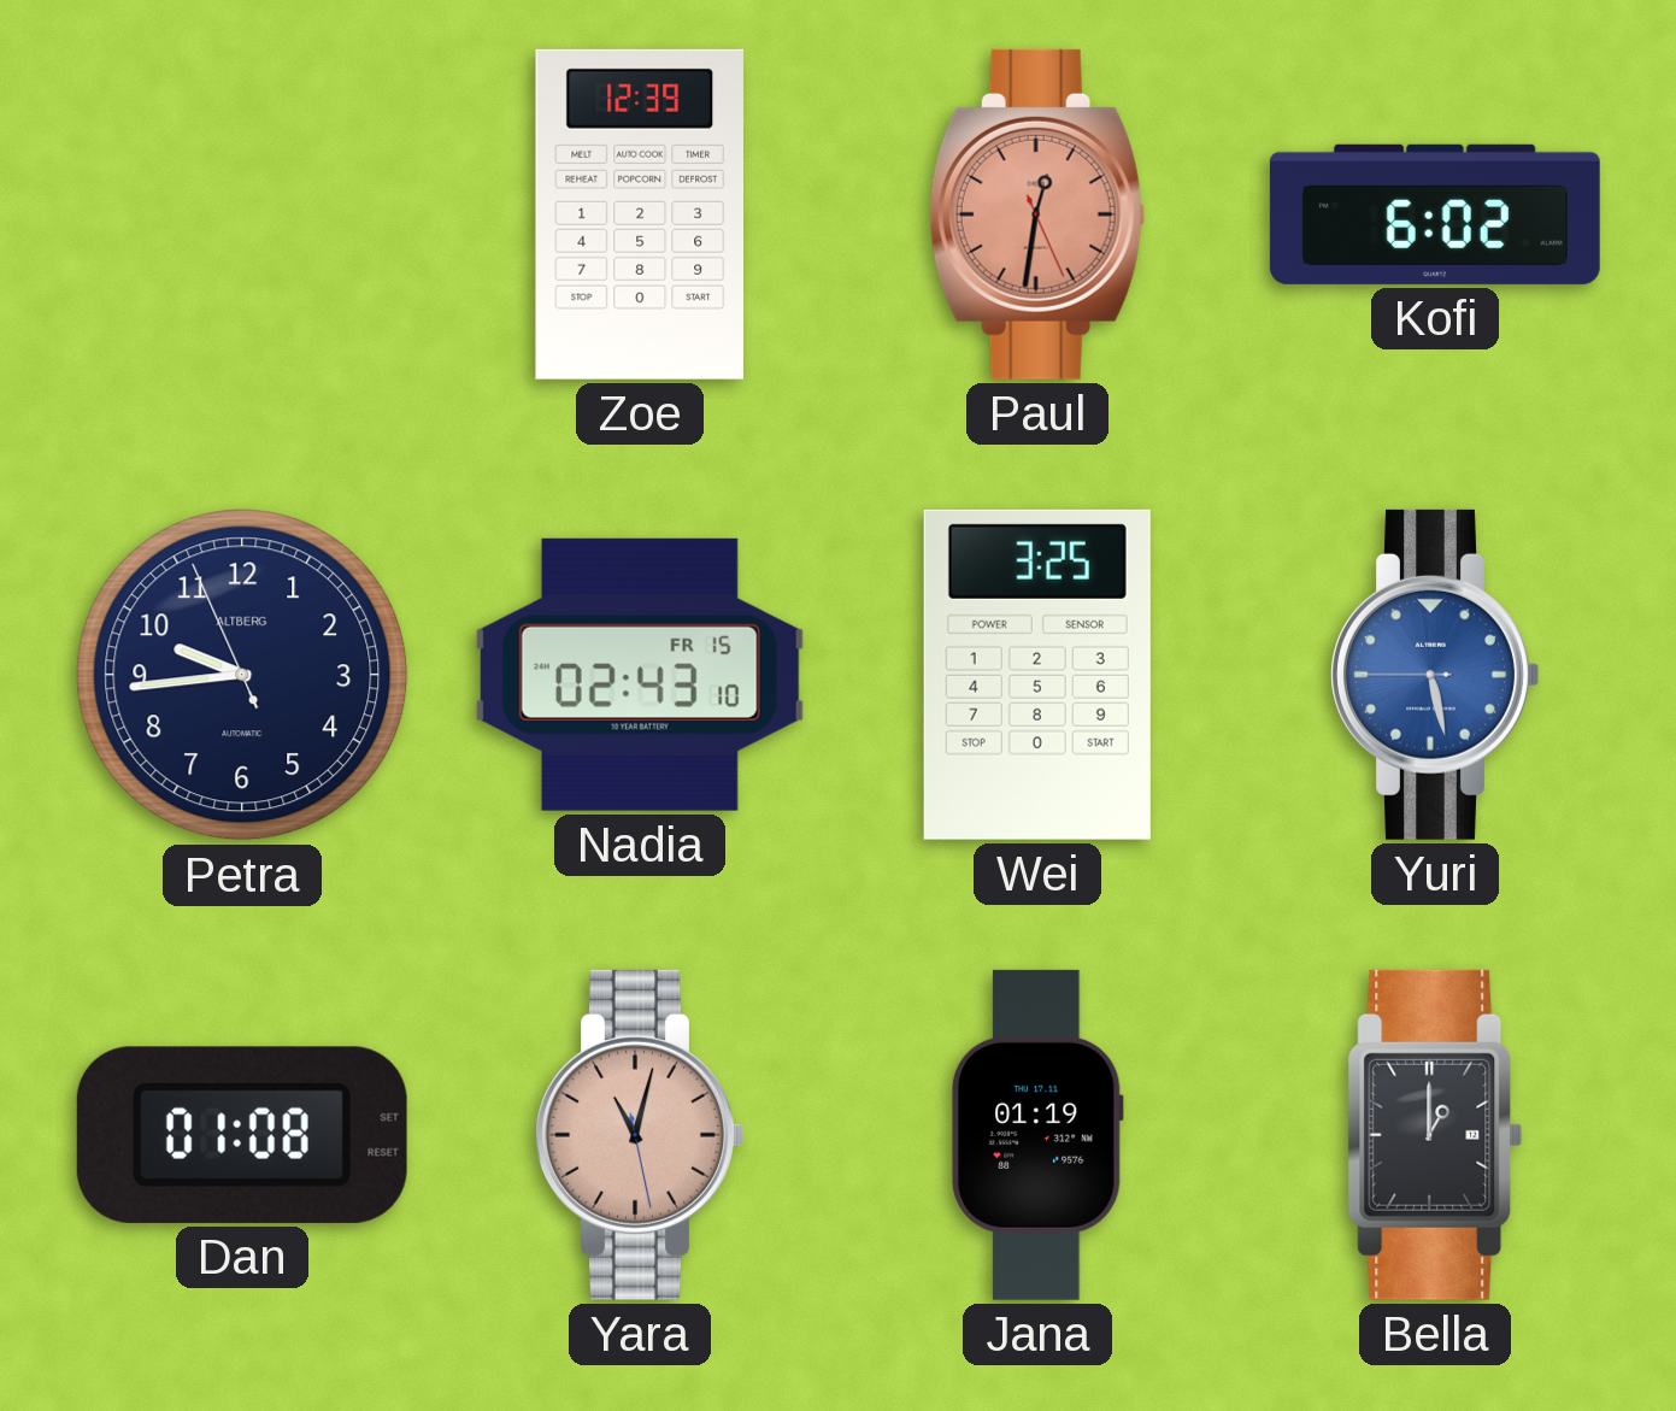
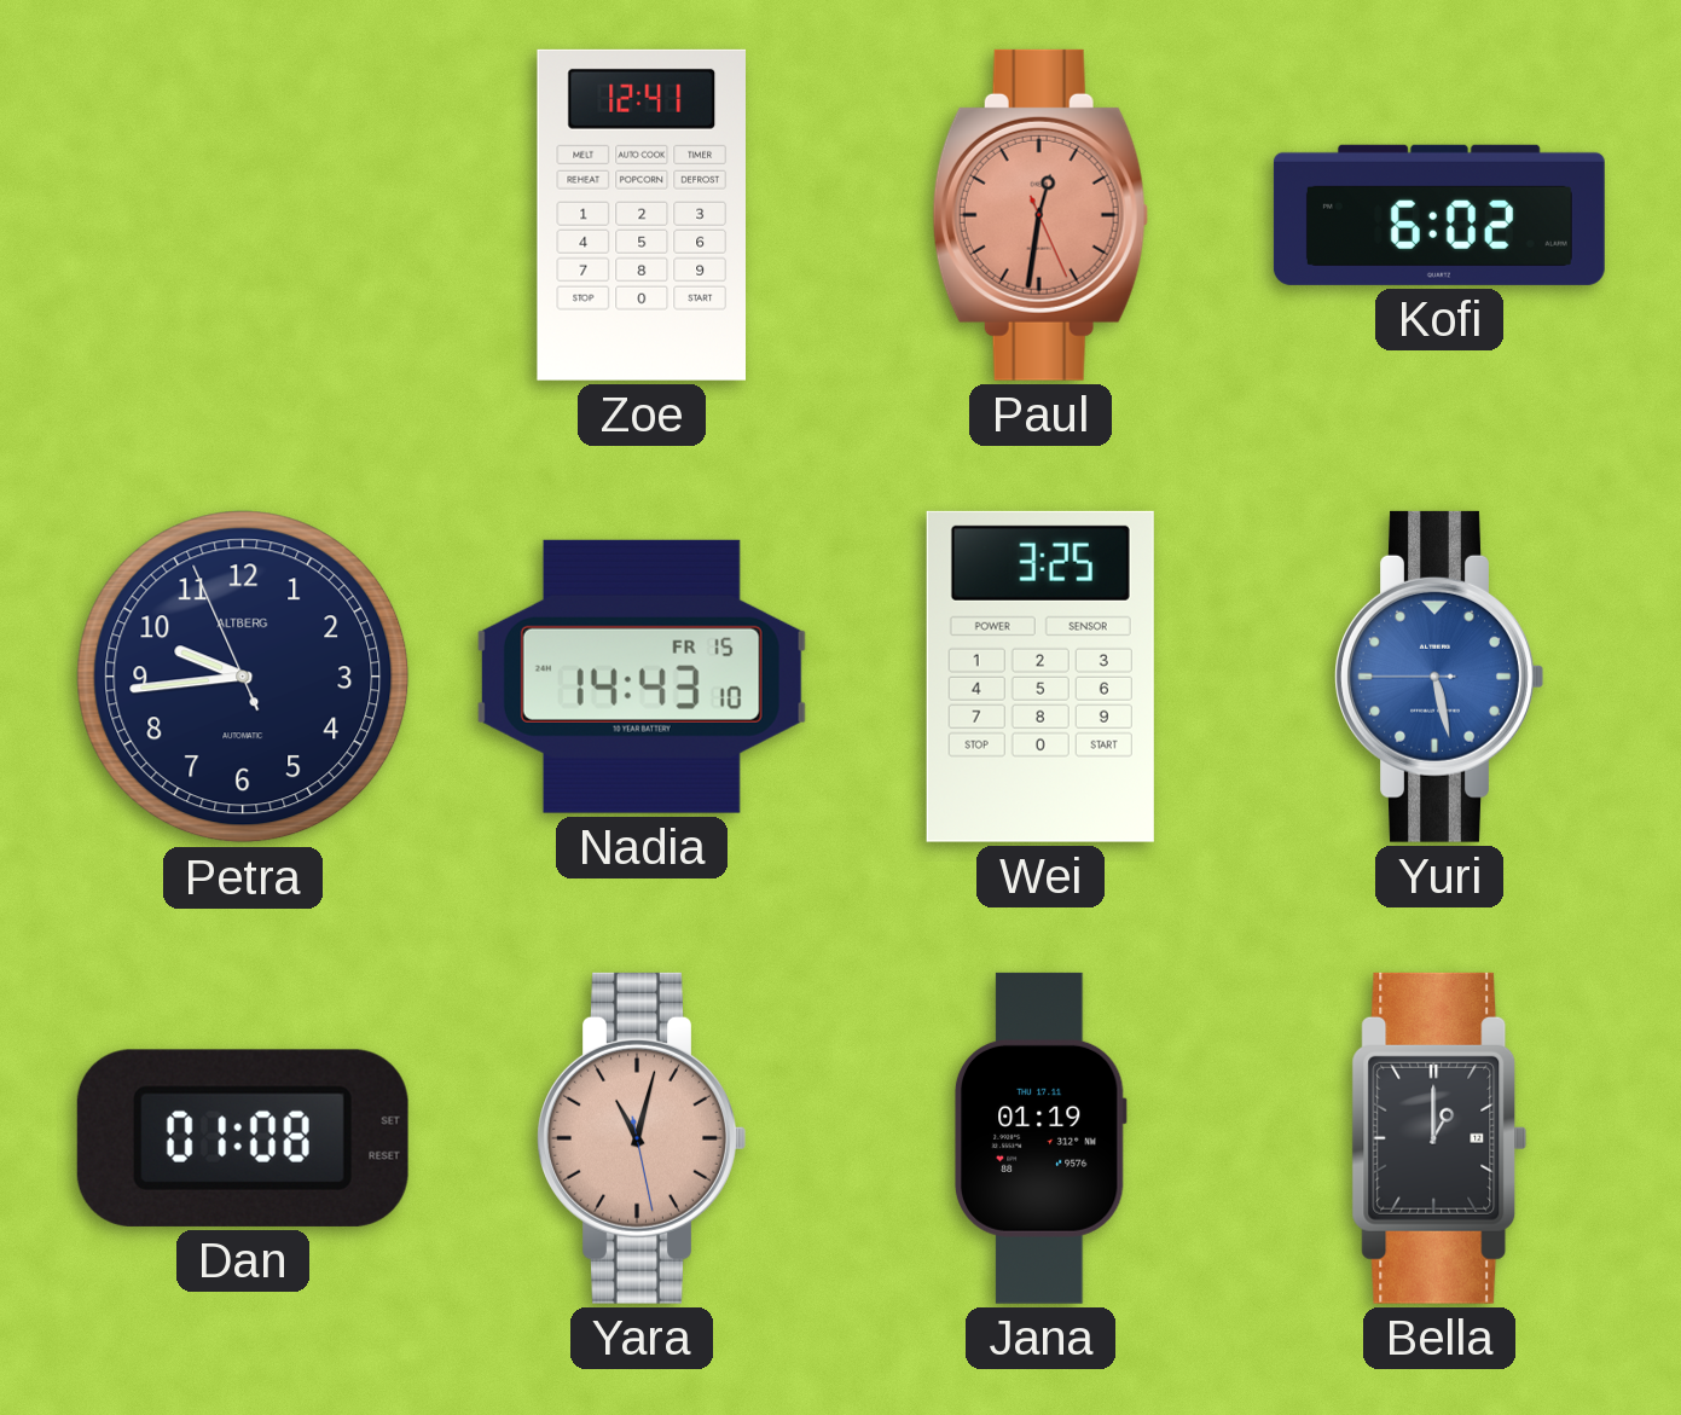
Zoe: 12:39 -> 12:41 (640, 215)
Nadia: 02:43 -> 14:43 (642, 677)
